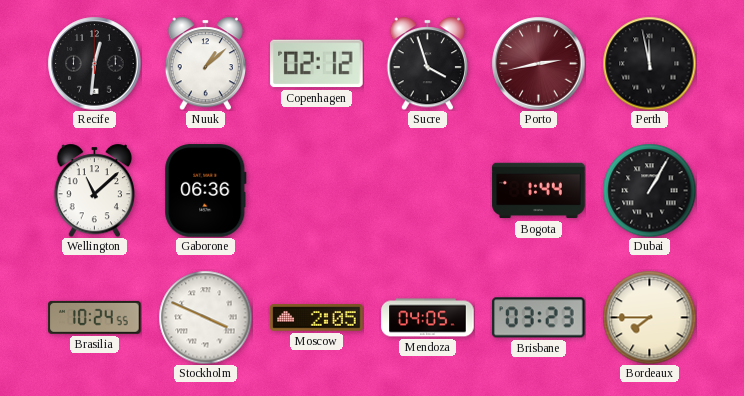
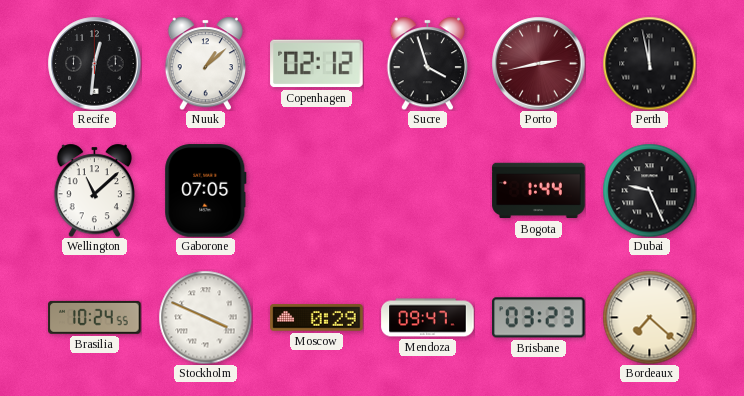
Gaborone: 06:36 -> 07:05 (206, 191)
Dubai: 1:05 -> 9:26 (649, 190)
Moscow: 2:05 -> 0:29 (317, 318)
Mendoza: 04:05 -> 09:47 (428, 318)
Bordeaux: 7:45 -> 7:22 (649, 317)
